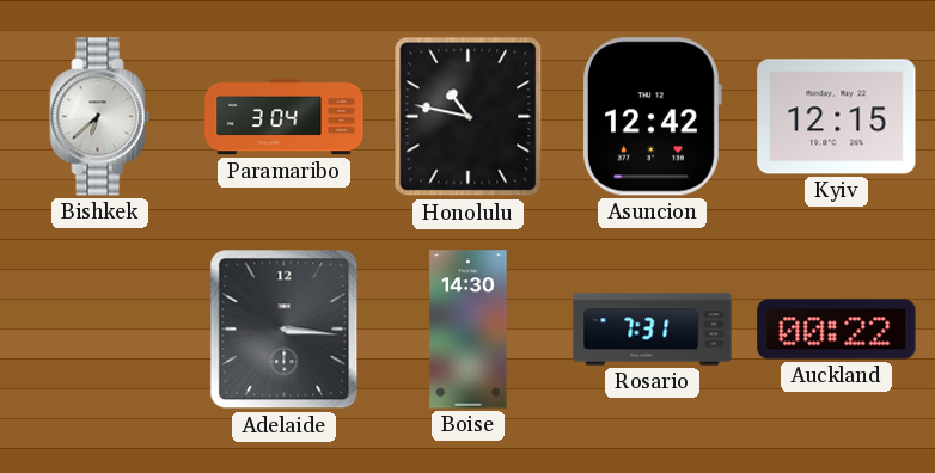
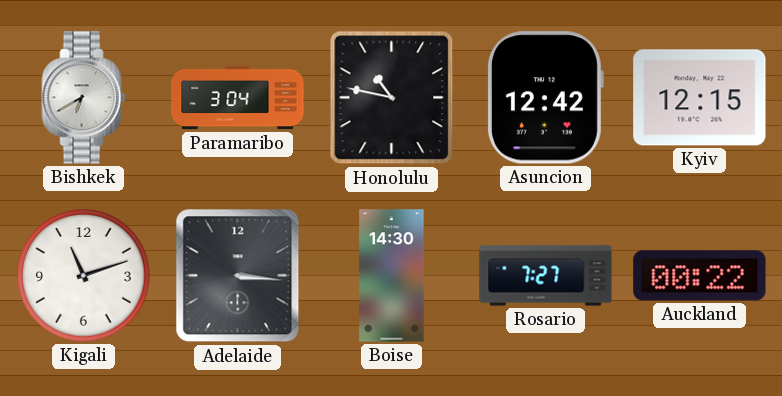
Bishkek: 6:38 -> 6:40 (84, 98)
Kigali: none -> 11:12 (84, 276)
Rosario: 7:31 -> 7:27 (546, 276)
